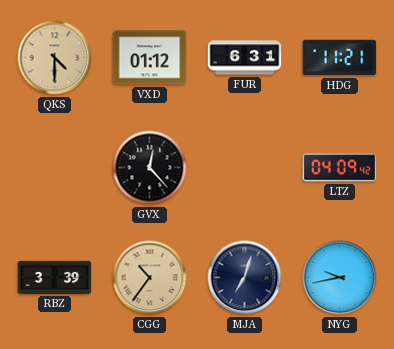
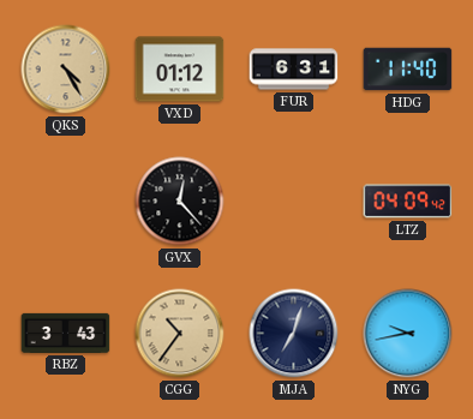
QKS: 4:30 -> 4:25 (66, 70)
HDG: 11:21 -> 11:40 (408, 70)
RBZ: 3:39 -> 3:43 (66, 333)
